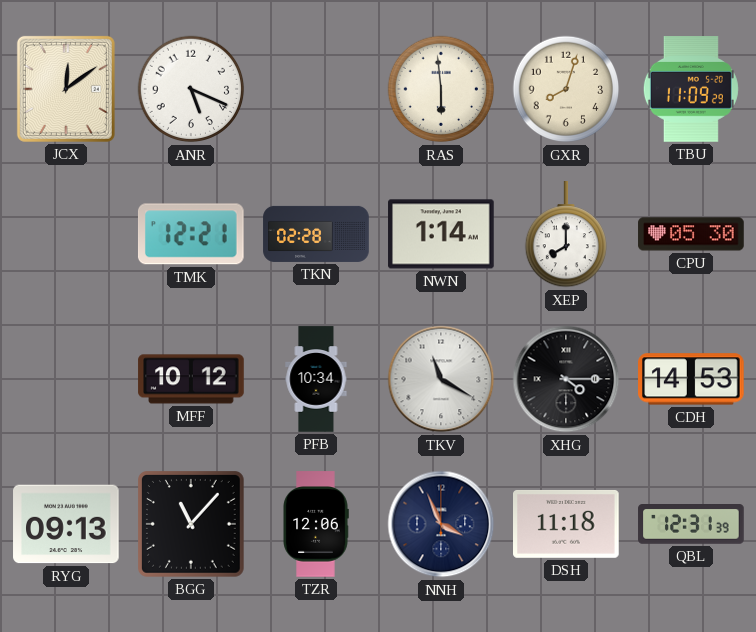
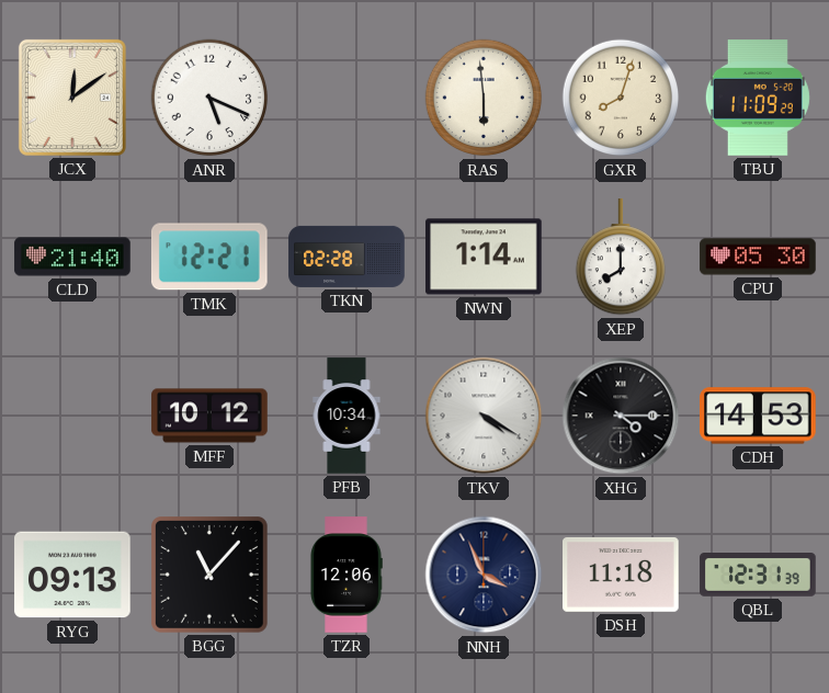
CLD: none -> 21:40 (72, 257)
TKV: 11:20 -> 4:20 (484, 416)
